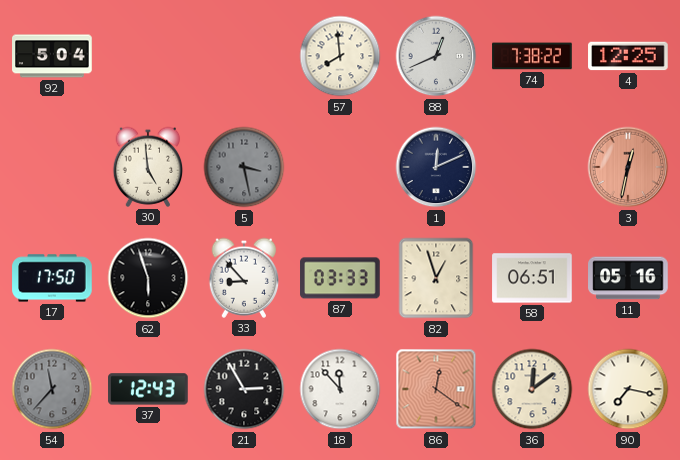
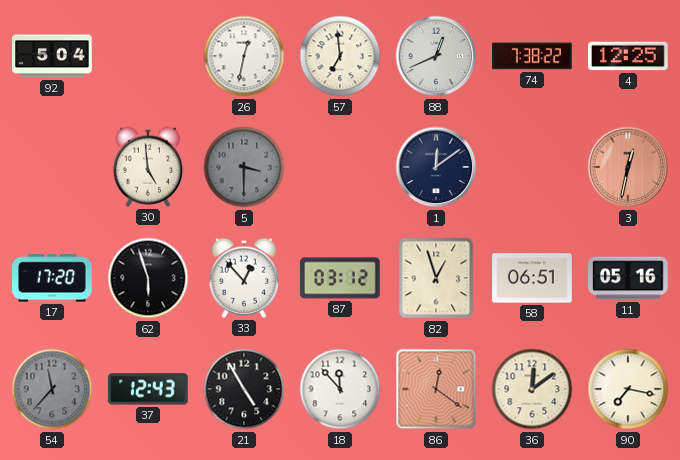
26: none -> 12:32 (244, 56)
57: 7:59 -> 6:59 (340, 56)
5: 3:28 -> 3:30 (244, 167)
1: 12:11 -> 12:09 (436, 167)
17: 17:50 -> 17:20 (52, 278)
33: 8:53 -> 12:53 (244, 278)
87: 03:33 -> 03:12 (340, 278)
21: 2:55 -> 4:55 (244, 389)
